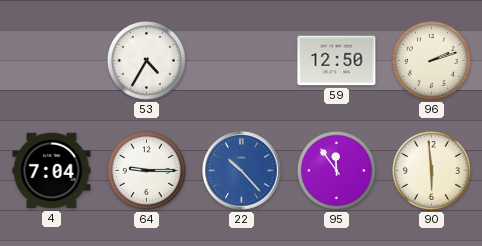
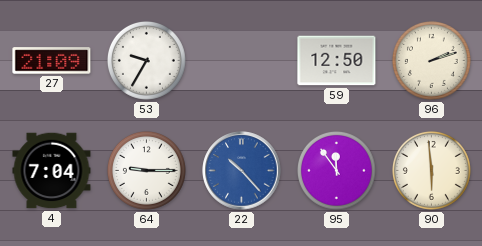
27: none -> 21:09 (52, 61)
53: 4:35 -> 9:35 (146, 60)
